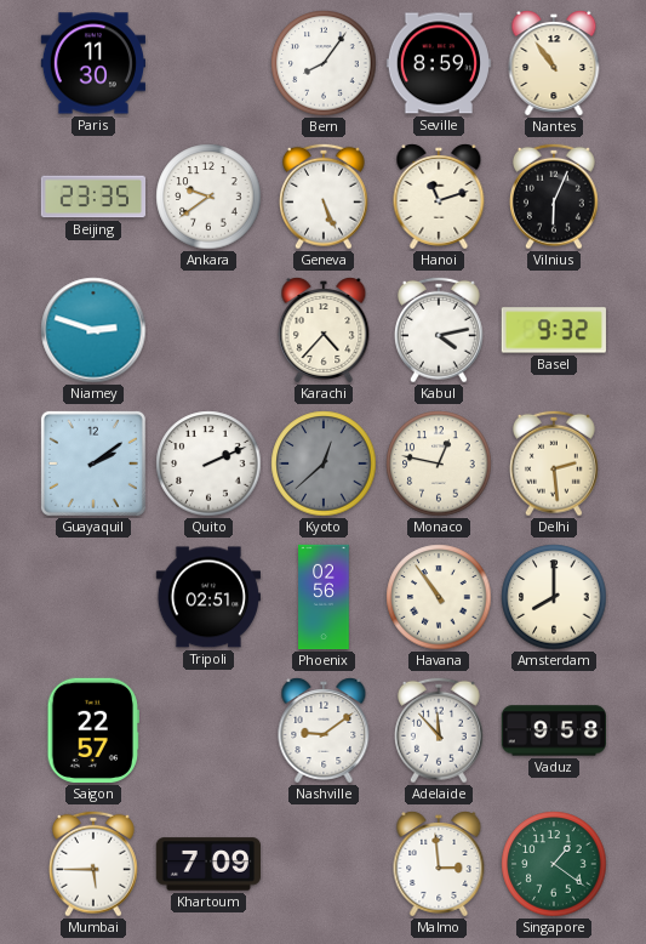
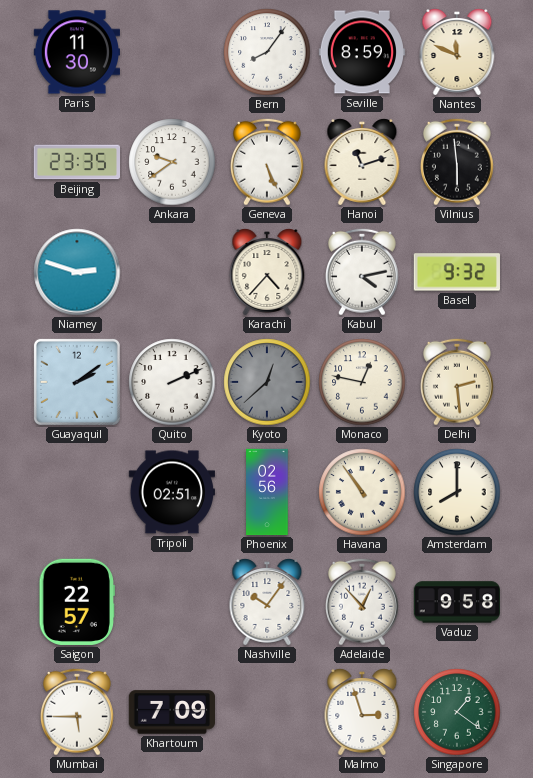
Nantes: 10:54 -> 11:49 (457, 52)
Vilnius: 6:04 -> 5:59 (457, 162)
Nashville: 9:09 -> 10:06 (267, 602)
Adelaide: 11:53 -> 12:53 (362, 602)
Malmo: 2:59 -> 2:57 (362, 712)
